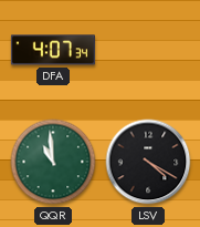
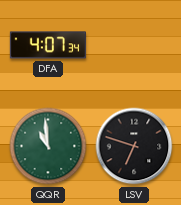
LSV: 4:20 -> 6:48 (134, 146)
